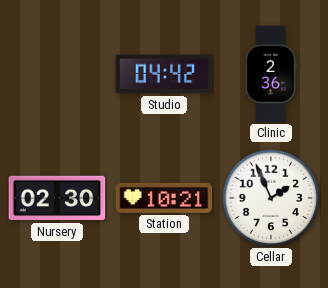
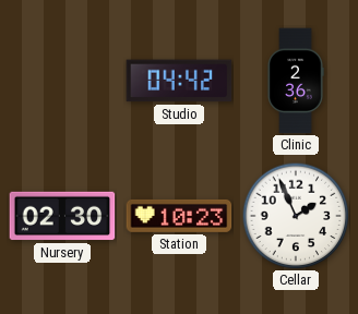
Station: 10:21 -> 10:23 (179, 216)
